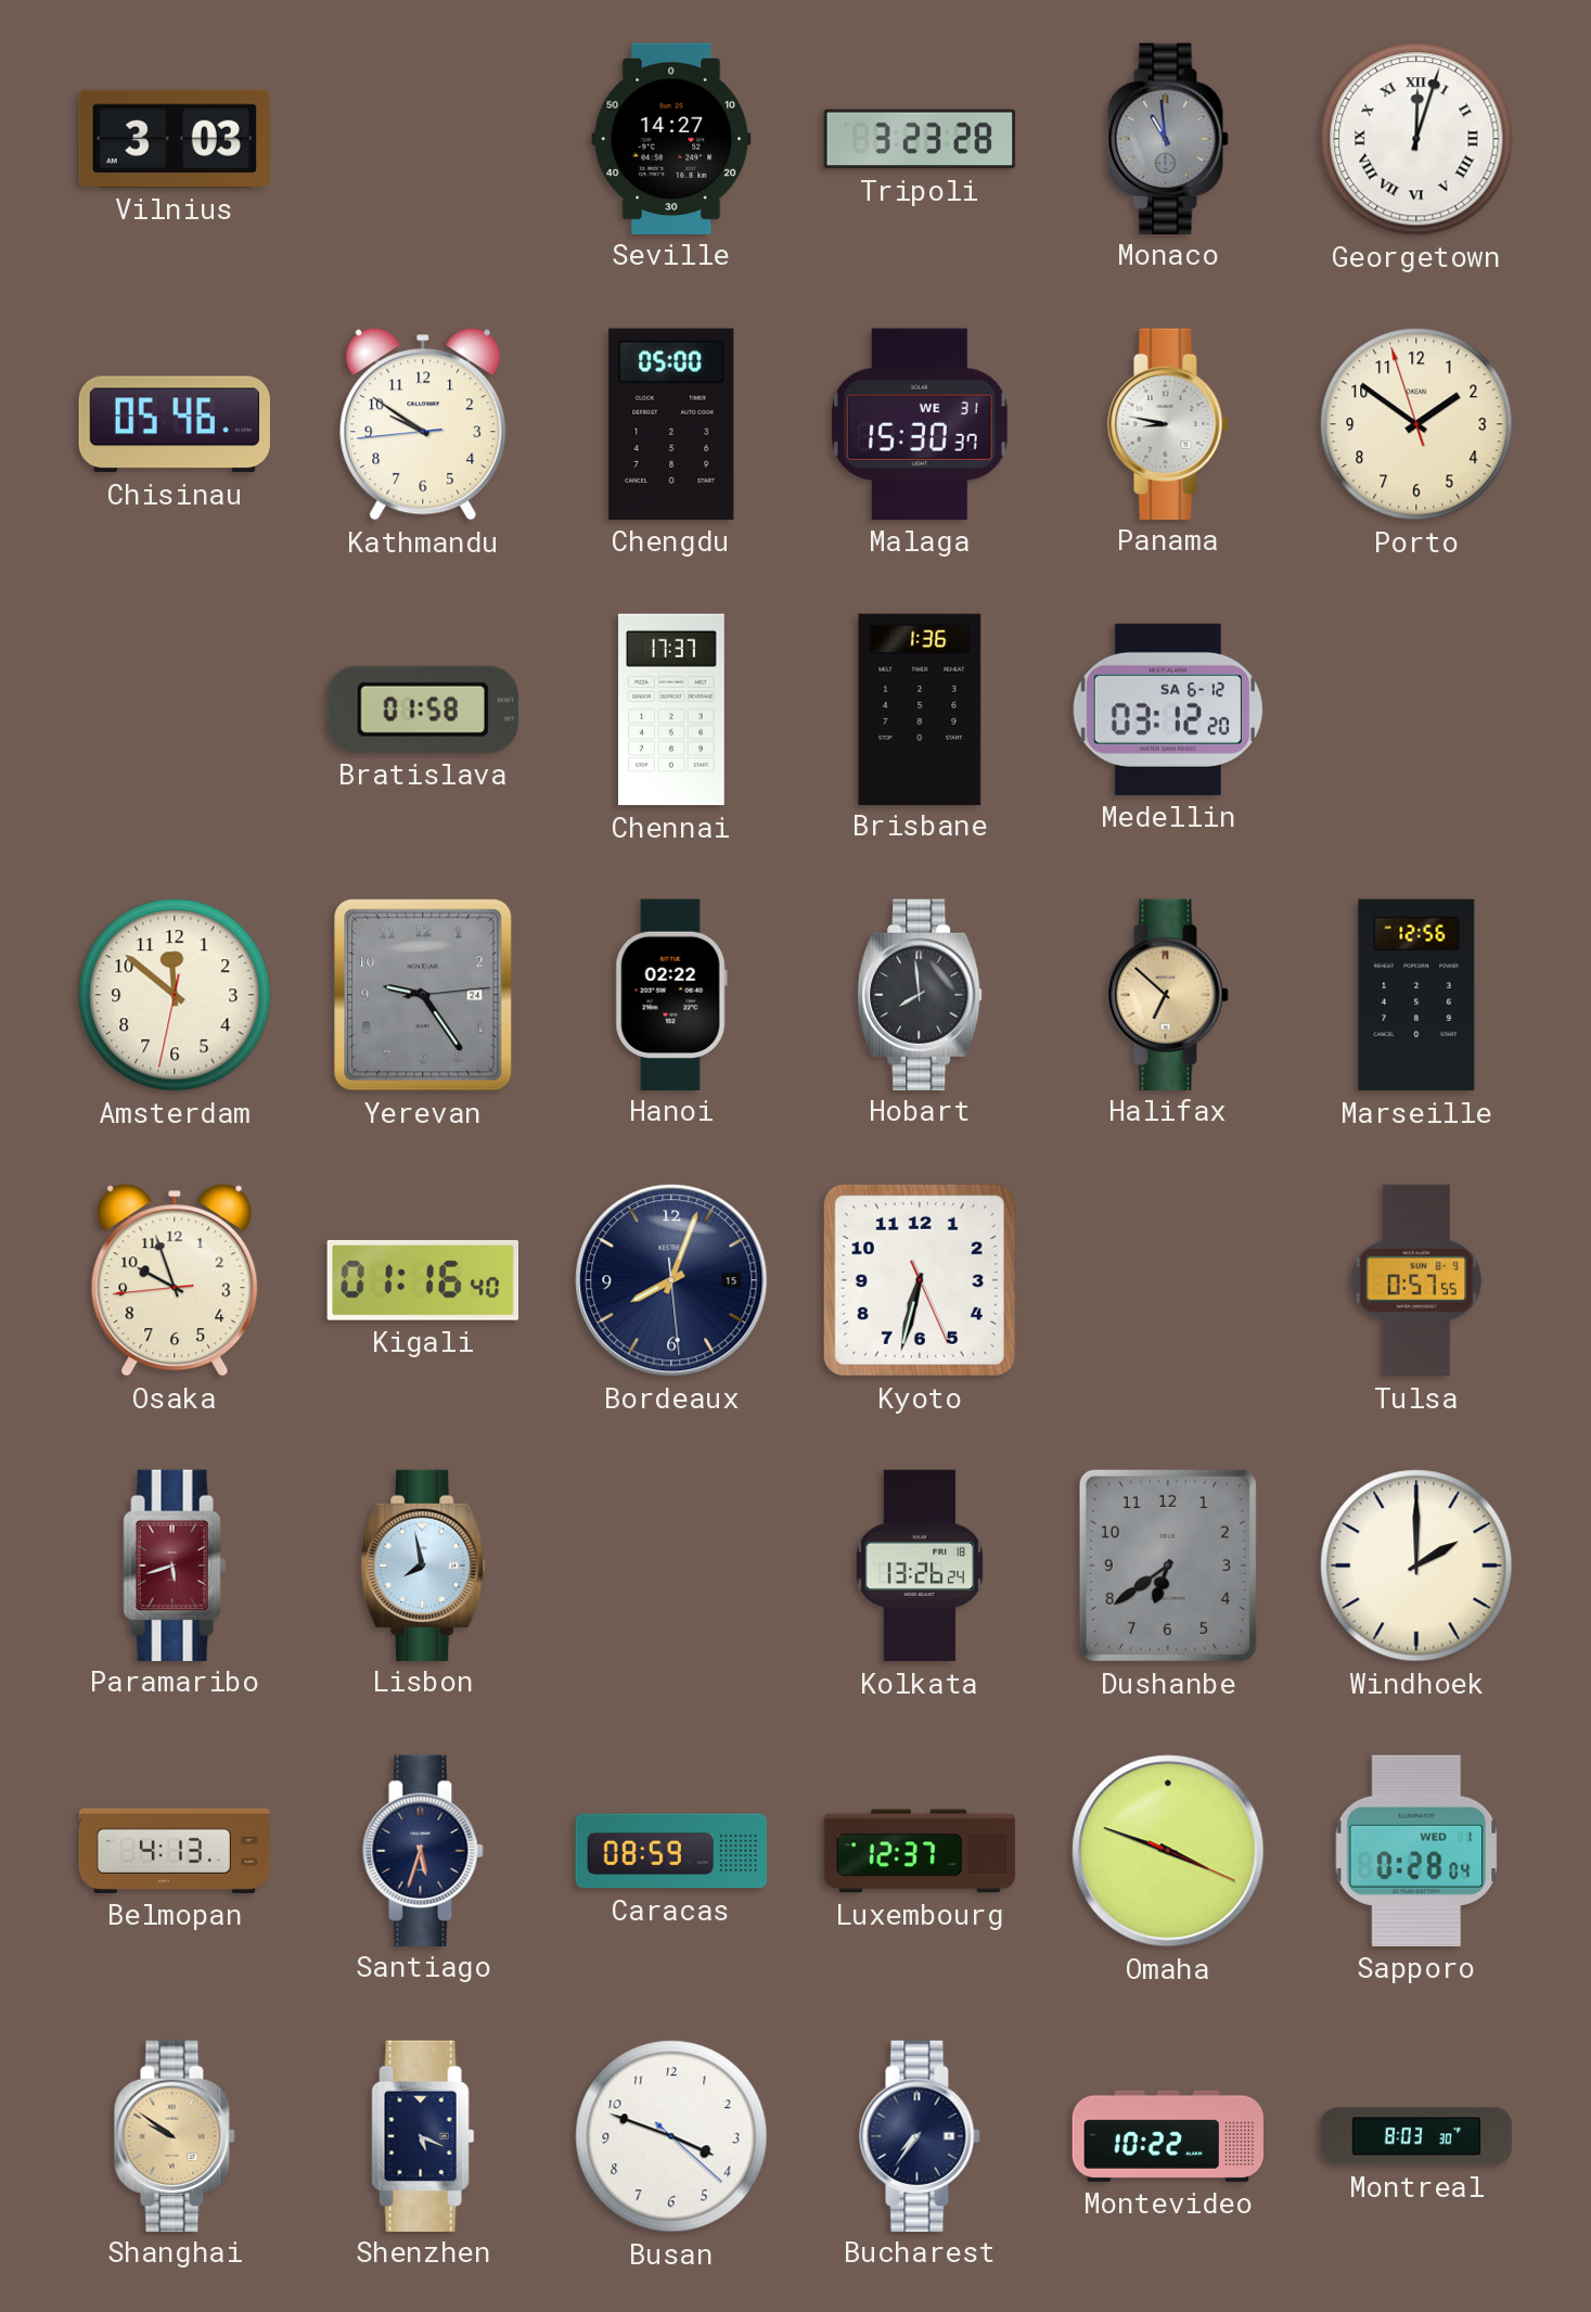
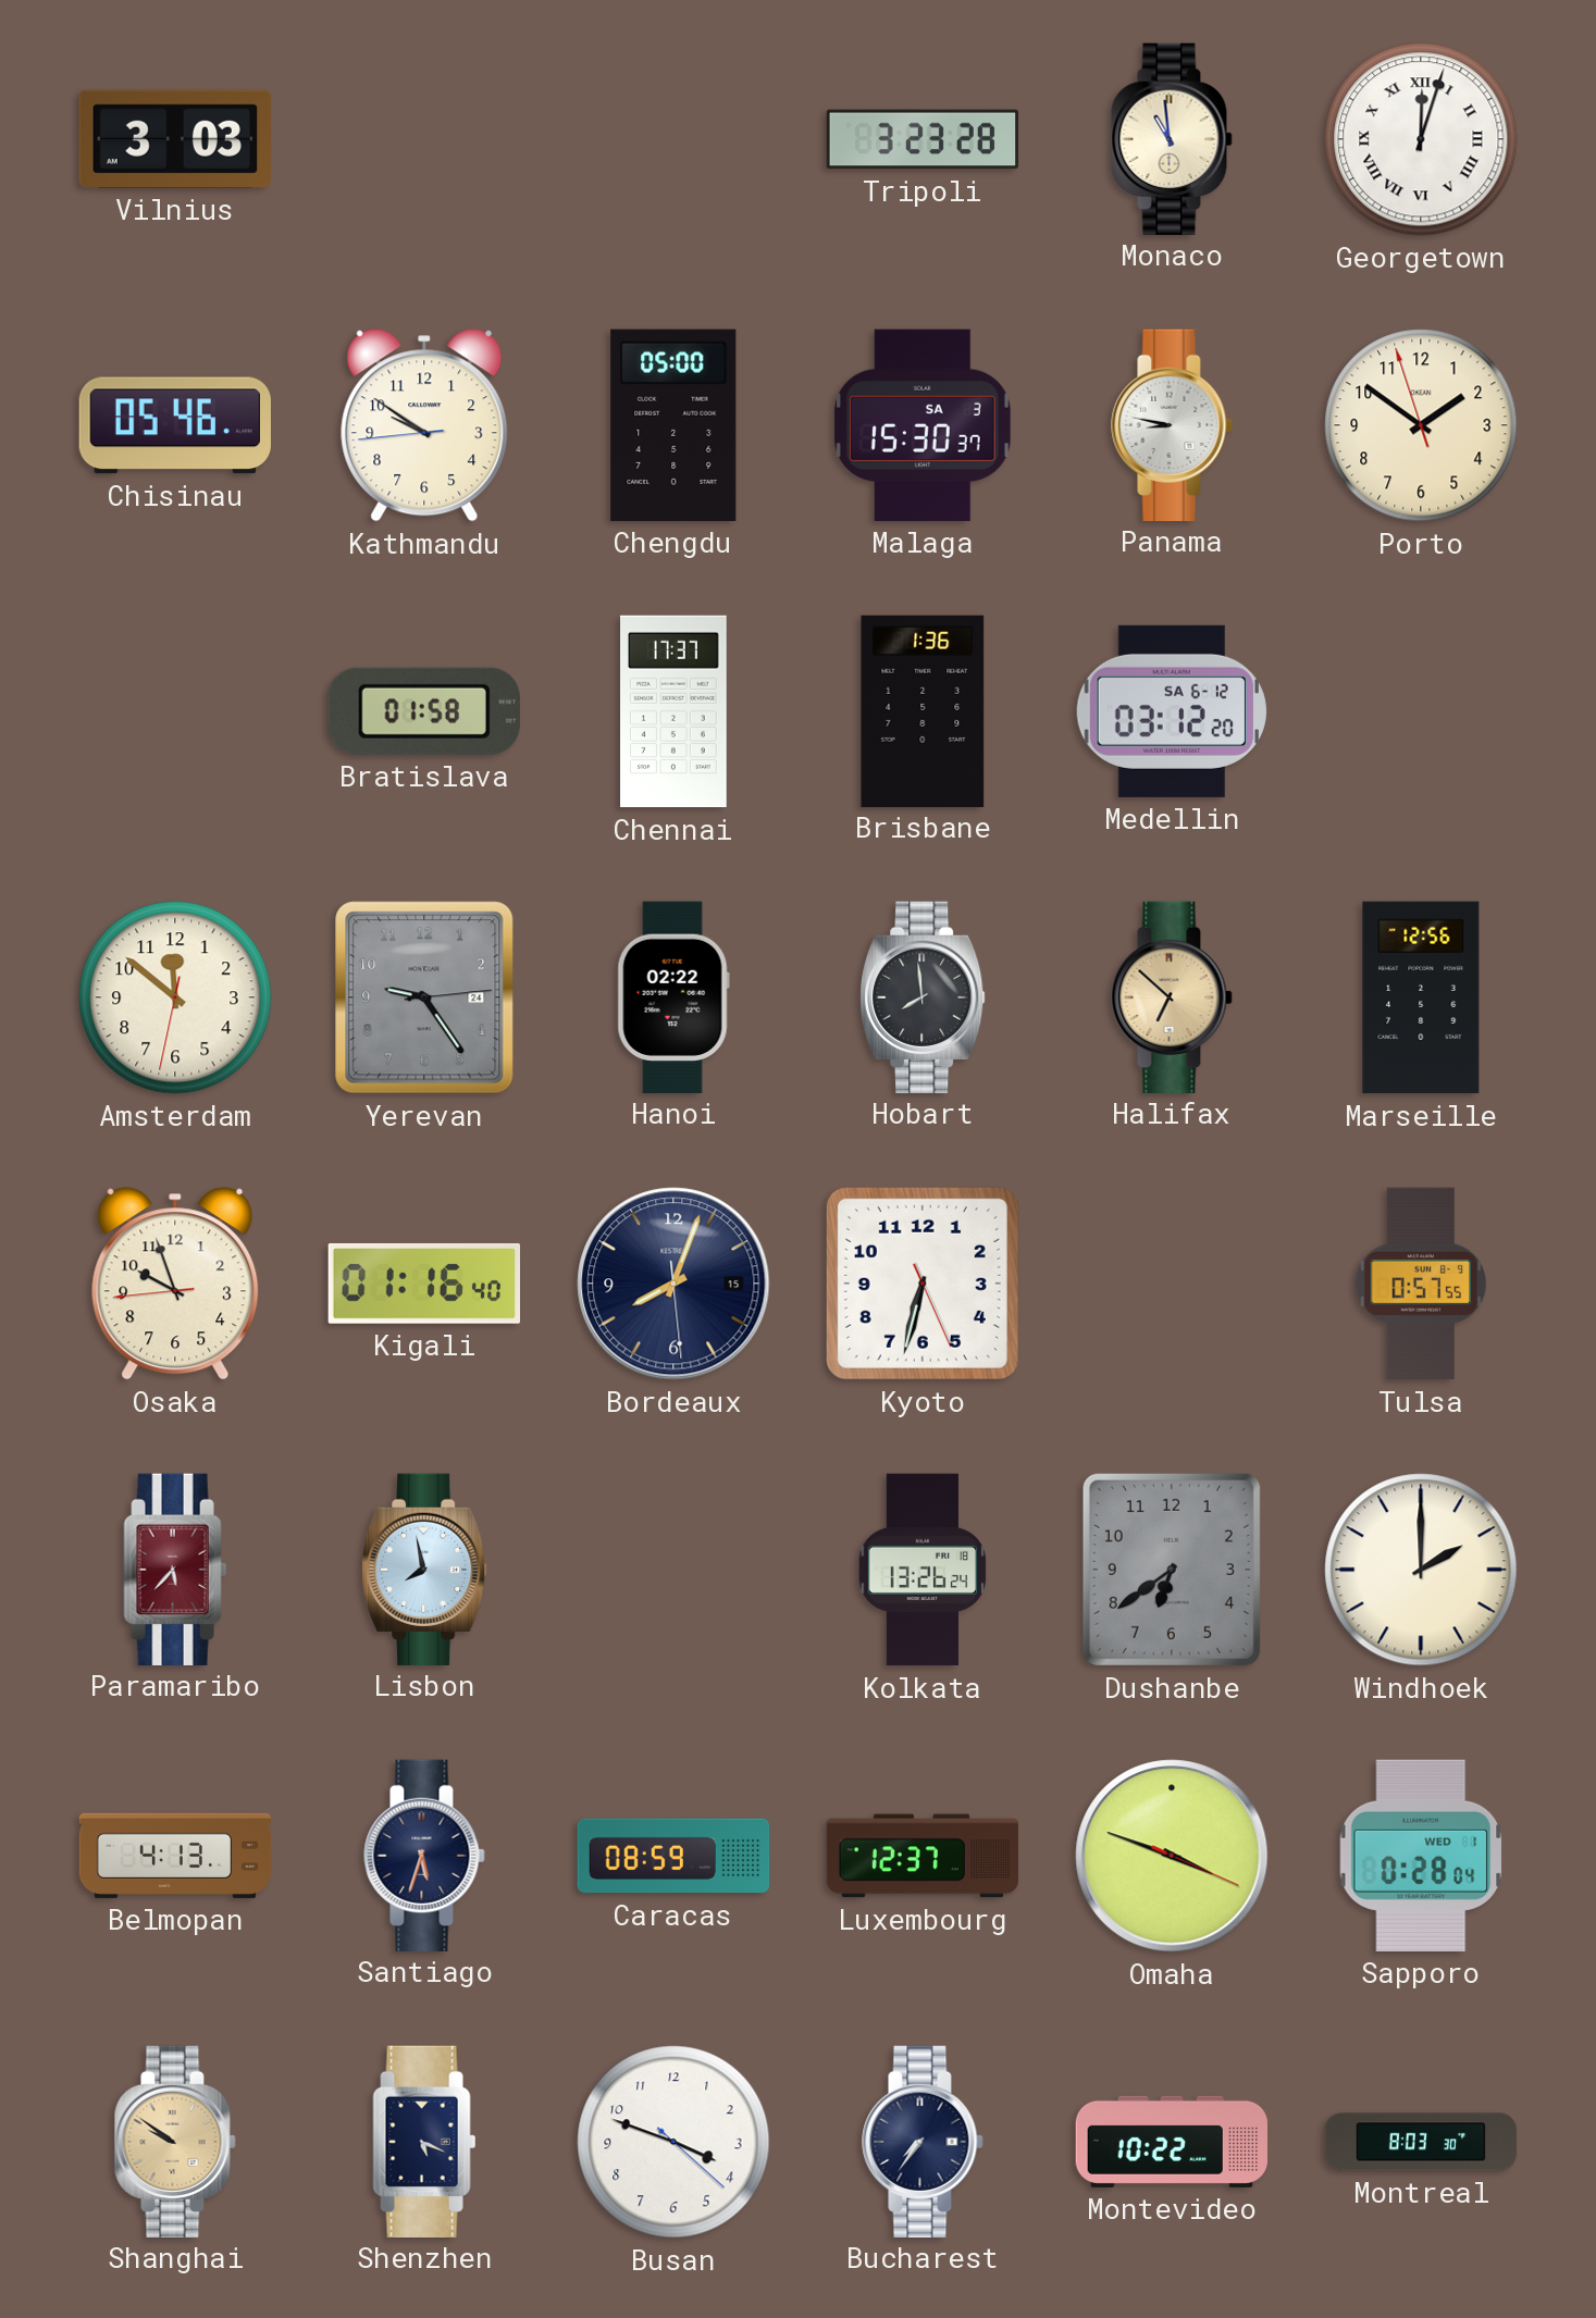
Seville: 14:27 -> none (671, 138)
Monaco dial: grey -> cream (1172, 138)
Malaga date: WE 31 -> SA 3 (923, 425)
Paramaribo: 5:42 -> 5:37 (175, 1569)
